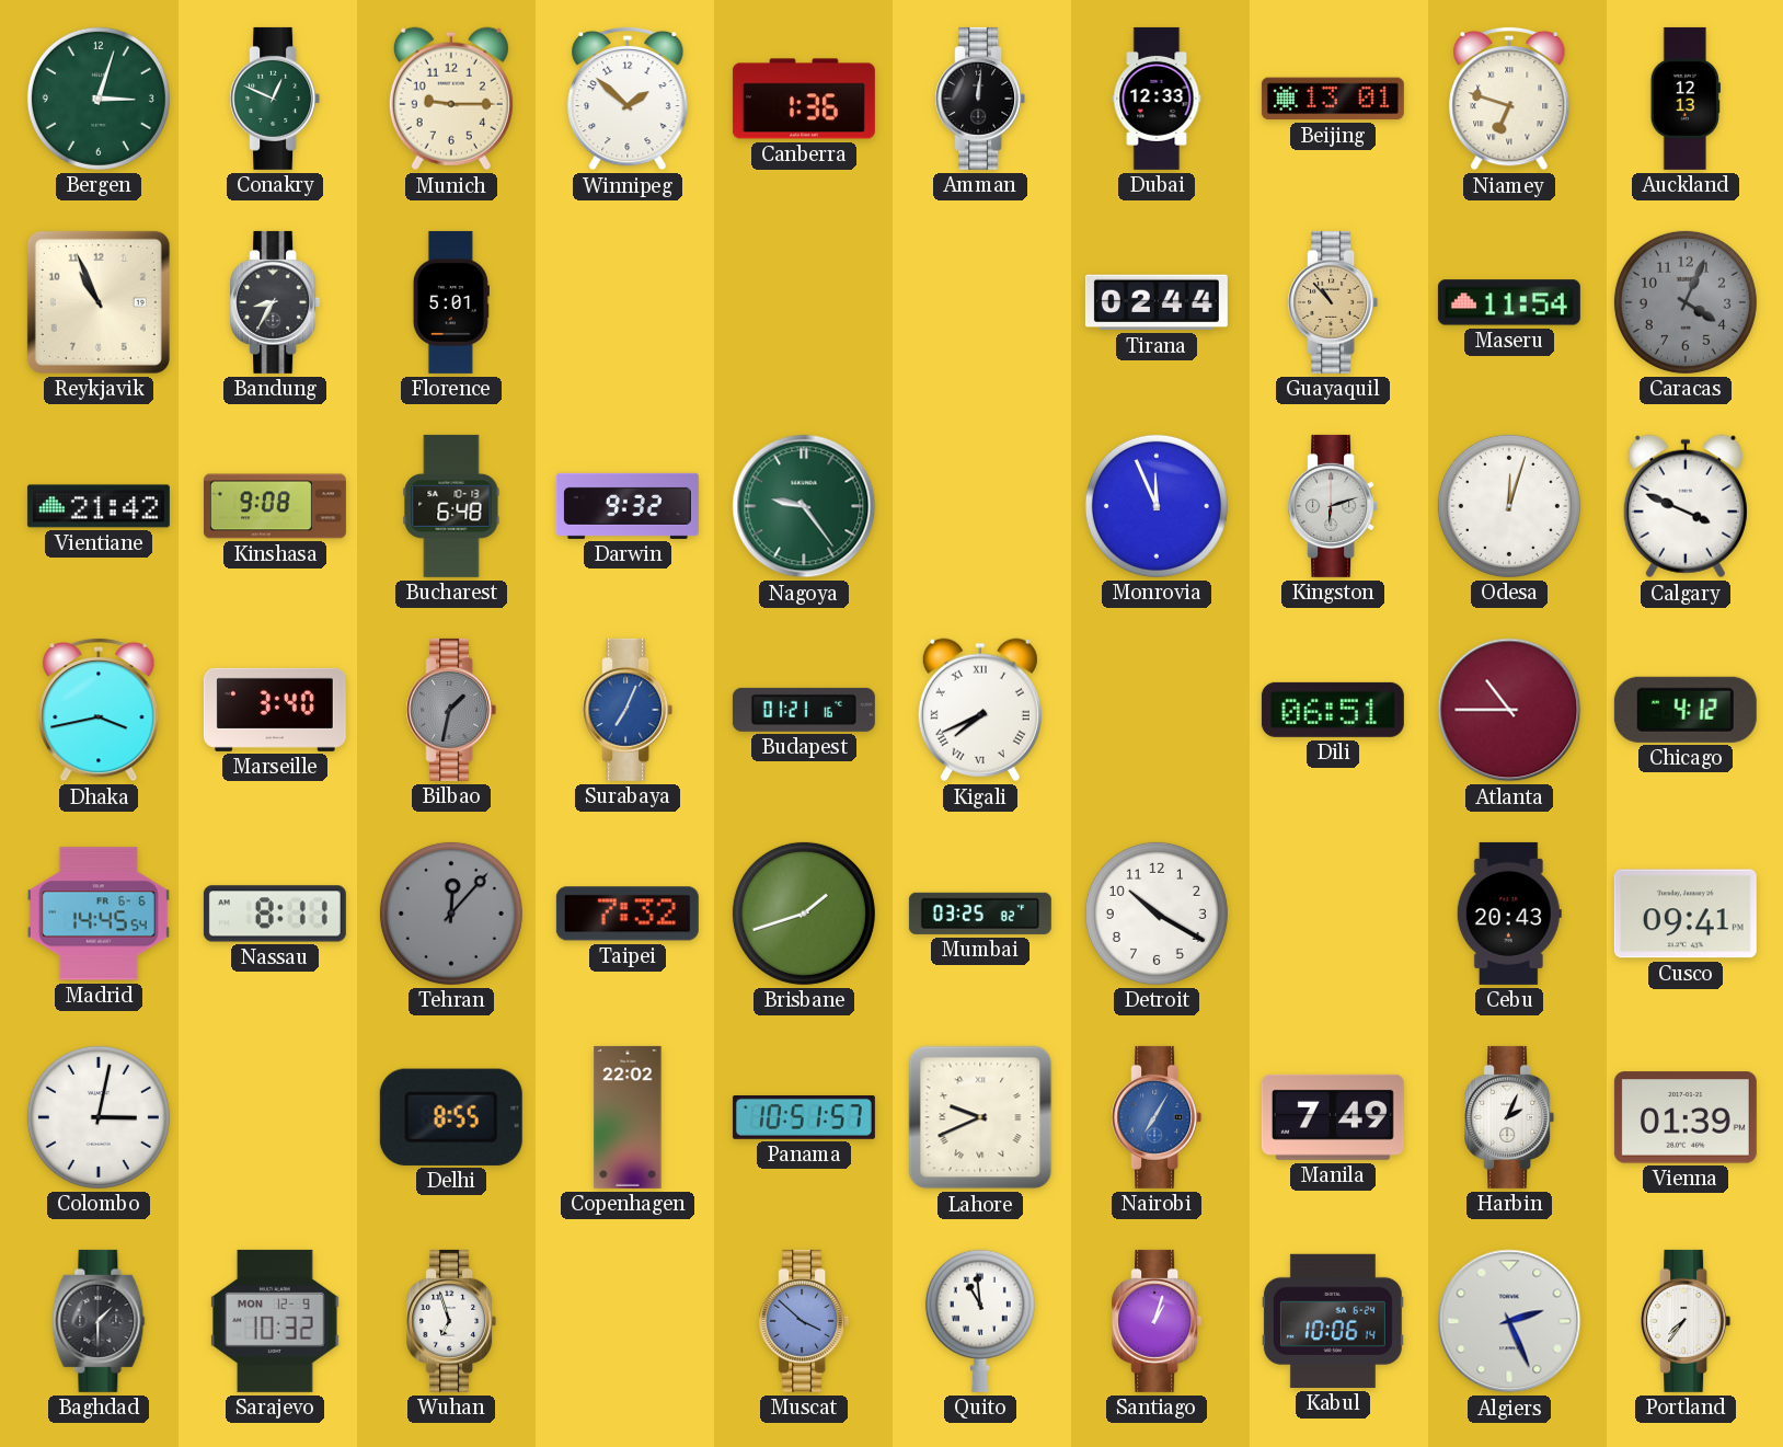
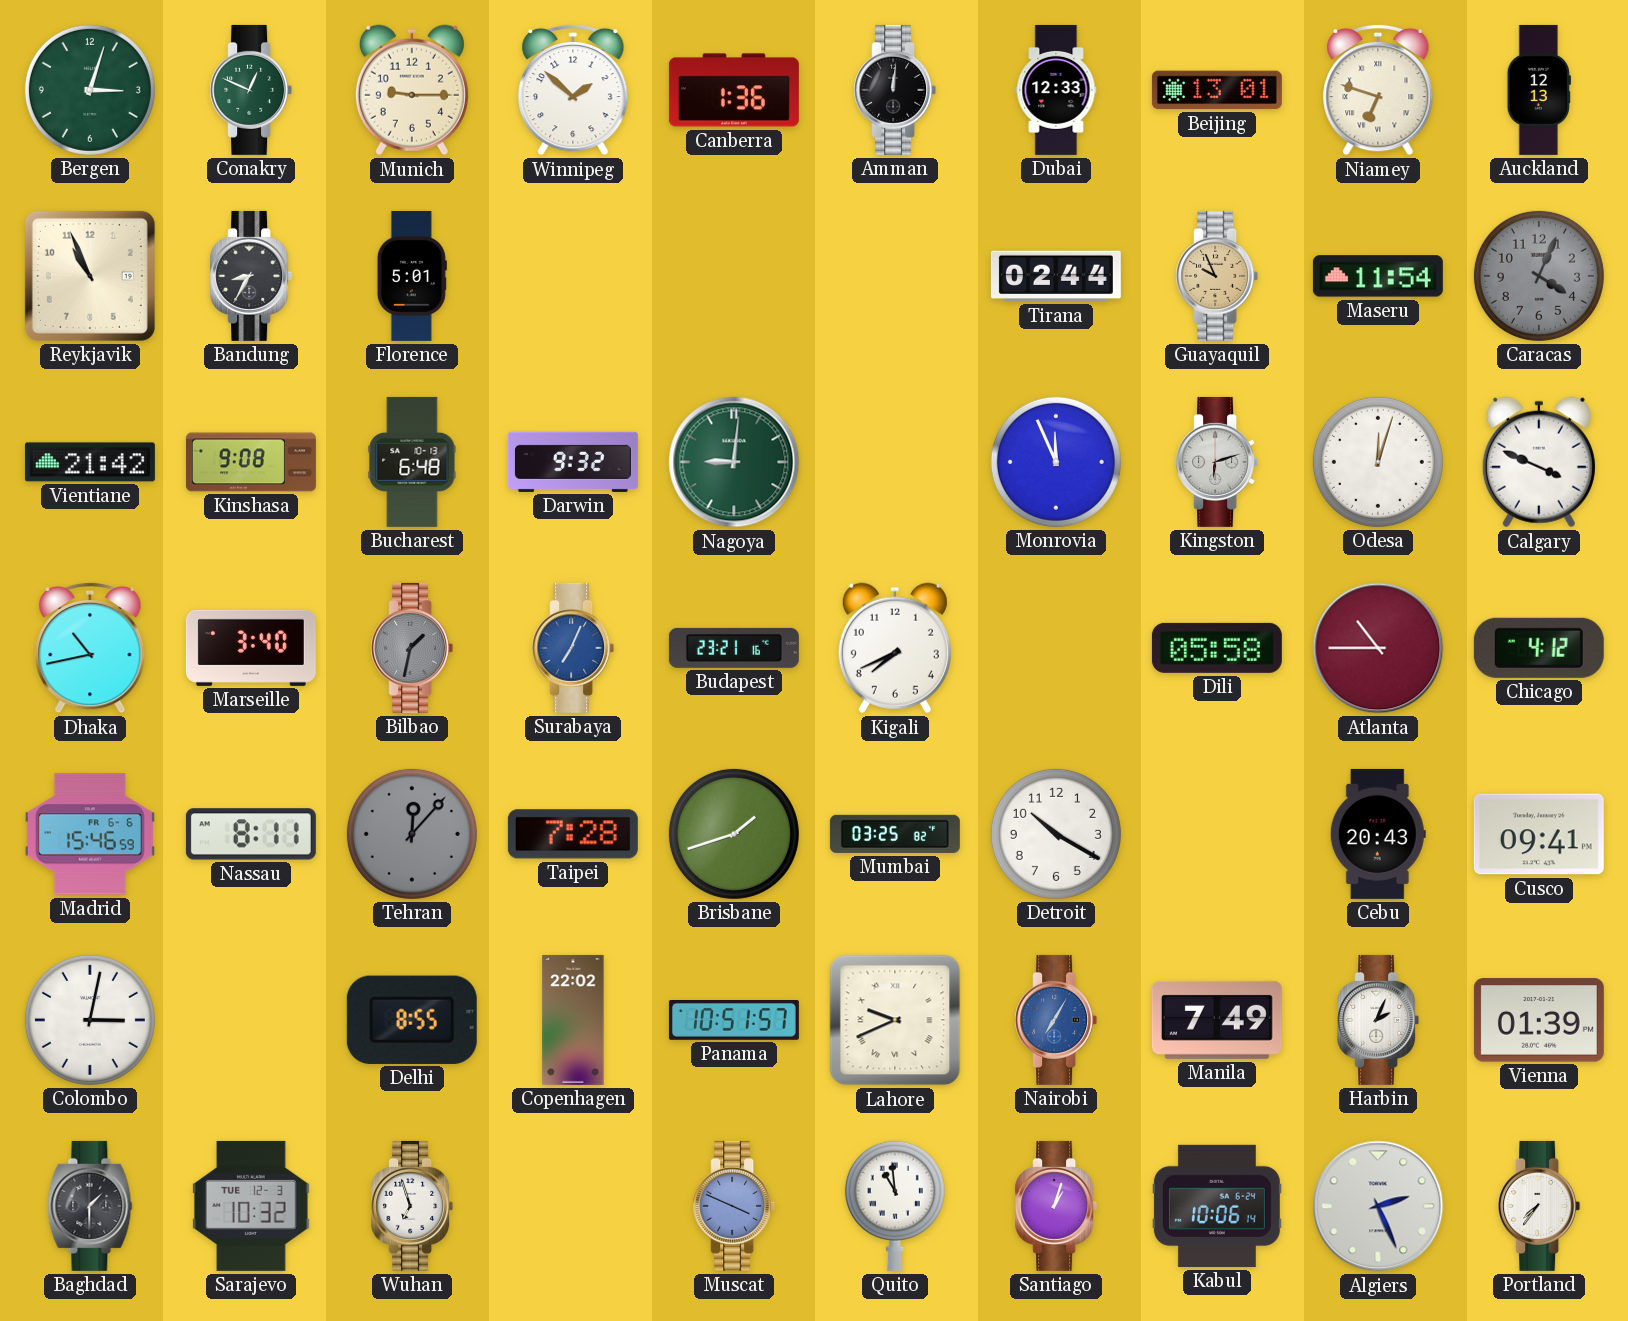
Guayaquil: 10:53 -> 9:56 (1217, 276)
Nagoya: 9:24 -> 9:01 (734, 462)
Dhaka: 3:43 -> 10:43 (90, 648)
Budapest: 01:21 -> 23:21 (734, 648)
Kigali numerals: Roman -> Arabic (895, 648)
Dili: 06:51 -> 05:58 (1217, 648)
Madrid: 14:45 -> 15:46 (90, 834)
Taipei: 7:32 -> 7:28 (573, 834)
Sarajevo date: MON 12-9 -> TUE 12-3 (252, 1206)
Muscat: 3:52 -> 3:49 (734, 1206)
